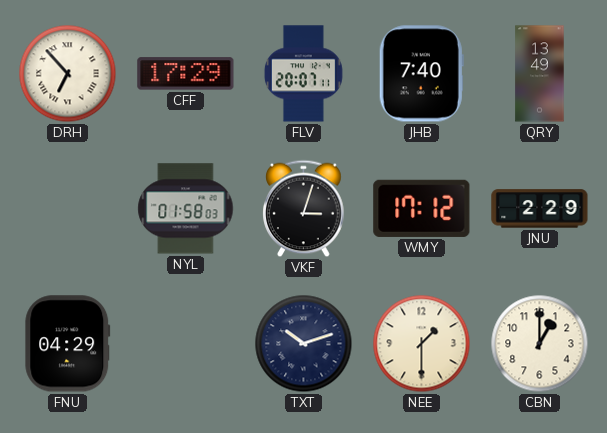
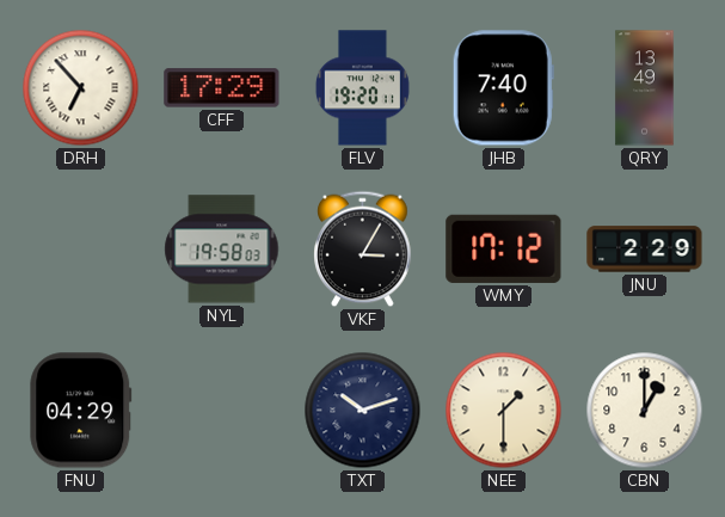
FLV: 20:07 -> 19:20 (362, 88)
NYL: 01:58 -> 19:58 (222, 250)
VKF: 3:03 -> 3:05 (363, 250)
